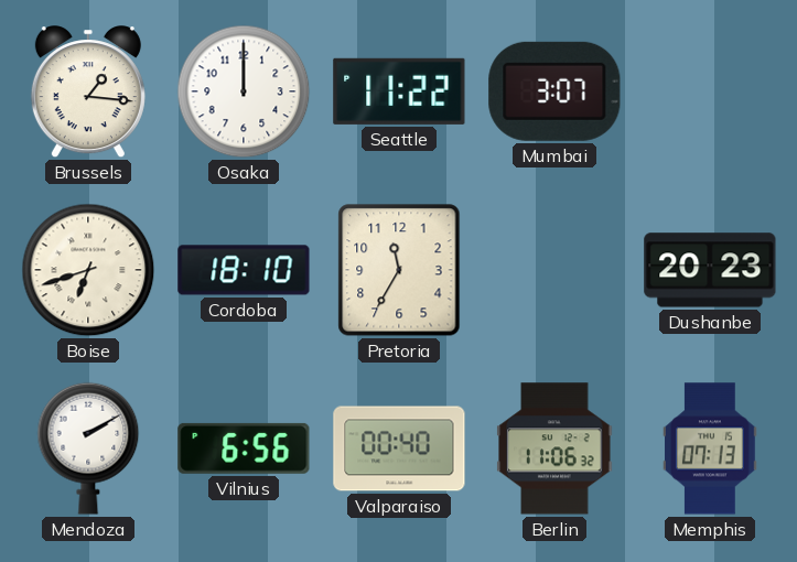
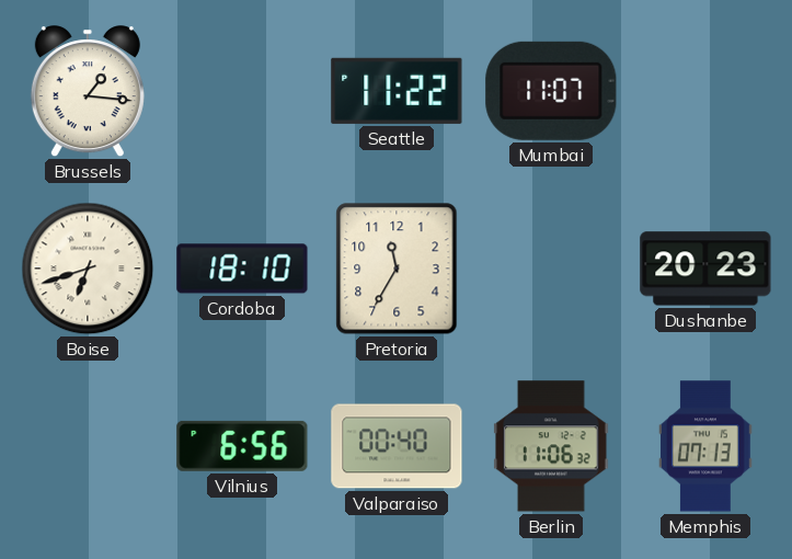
Osaka: 12:00 -> none (244, 91)
Mumbai: 3:07 -> 11:07 (551, 91)
Mendoza: 2:10 -> none (88, 448)
